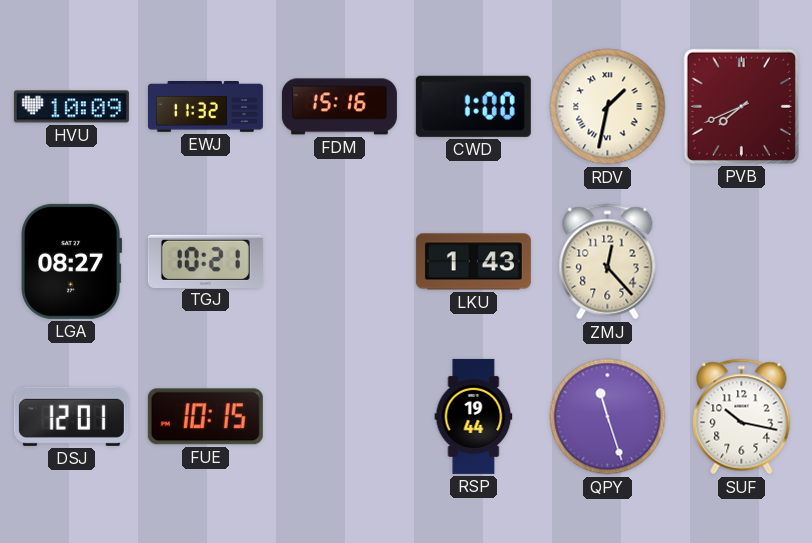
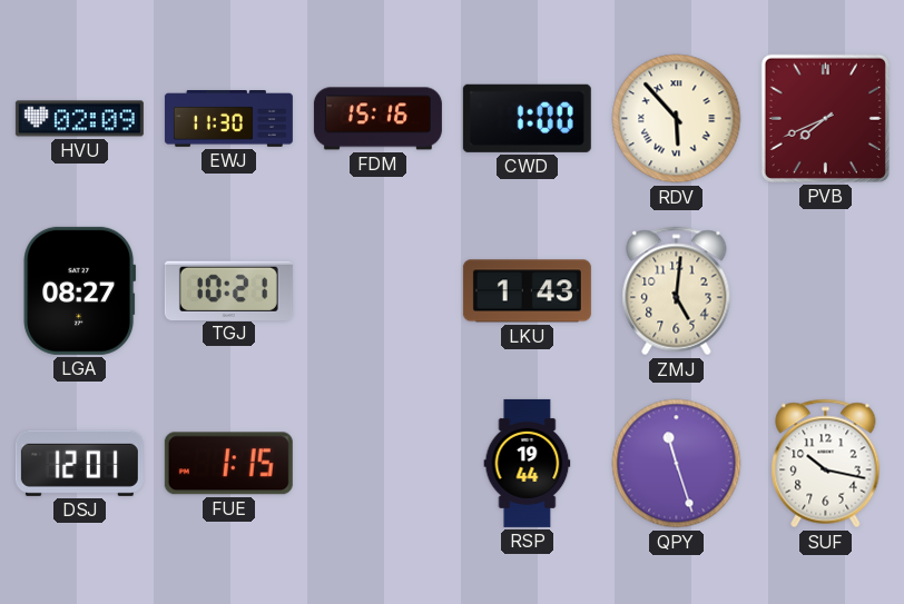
HVU: 10:09 -> 02:09 (79, 119)
EWJ: 11:32 -> 11:30 (228, 119)
RDV: 1:32 -> 5:53 (677, 119)
ZMJ: 12:23 -> 5:01 (677, 291)
FUE: 10:15 -> 1:15 (228, 464)
